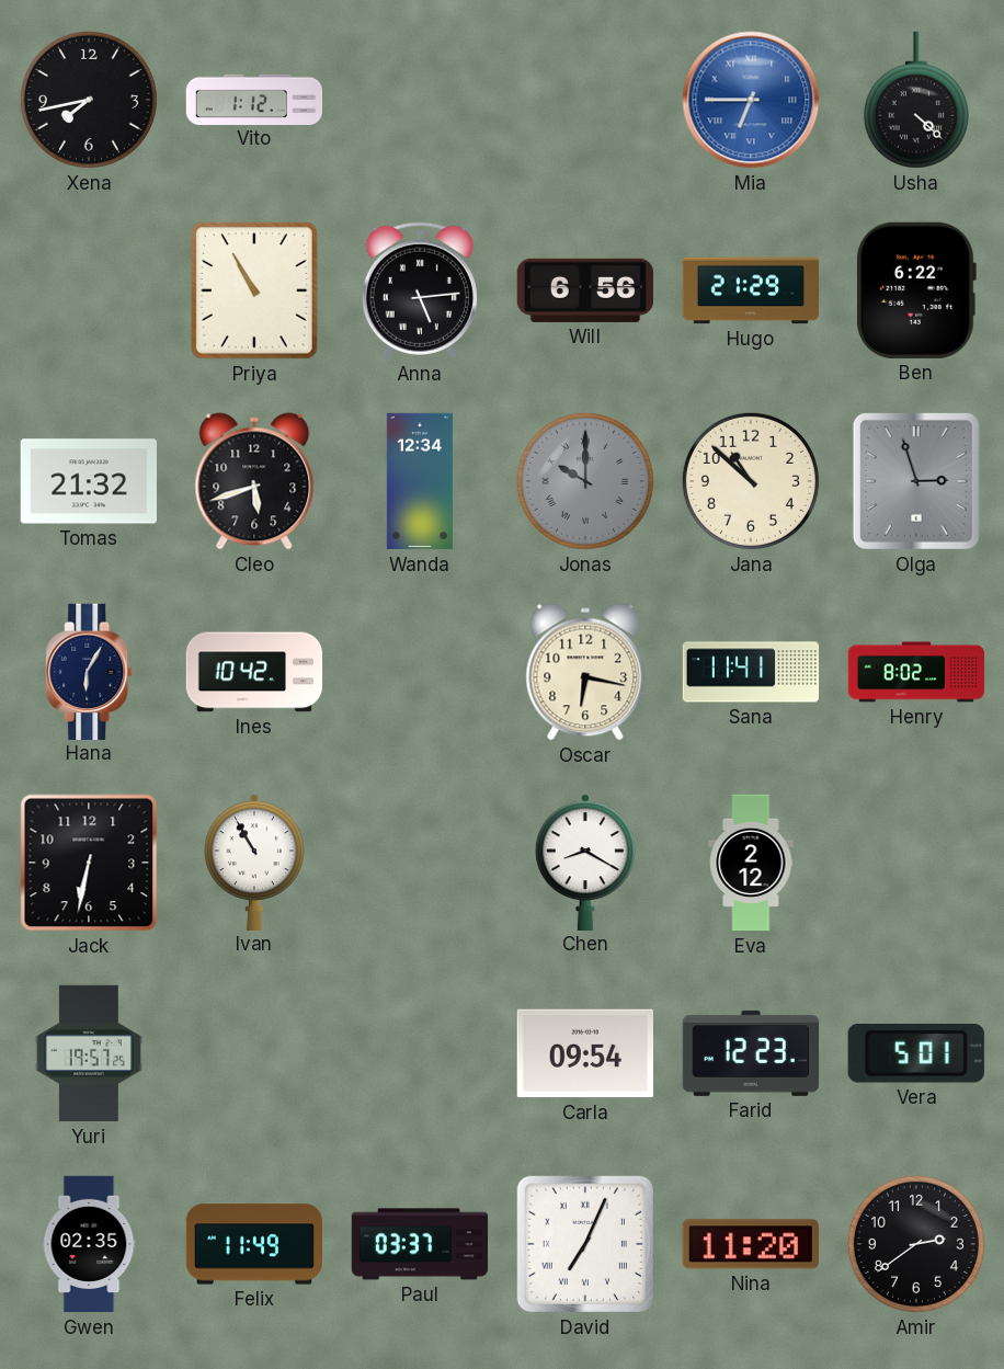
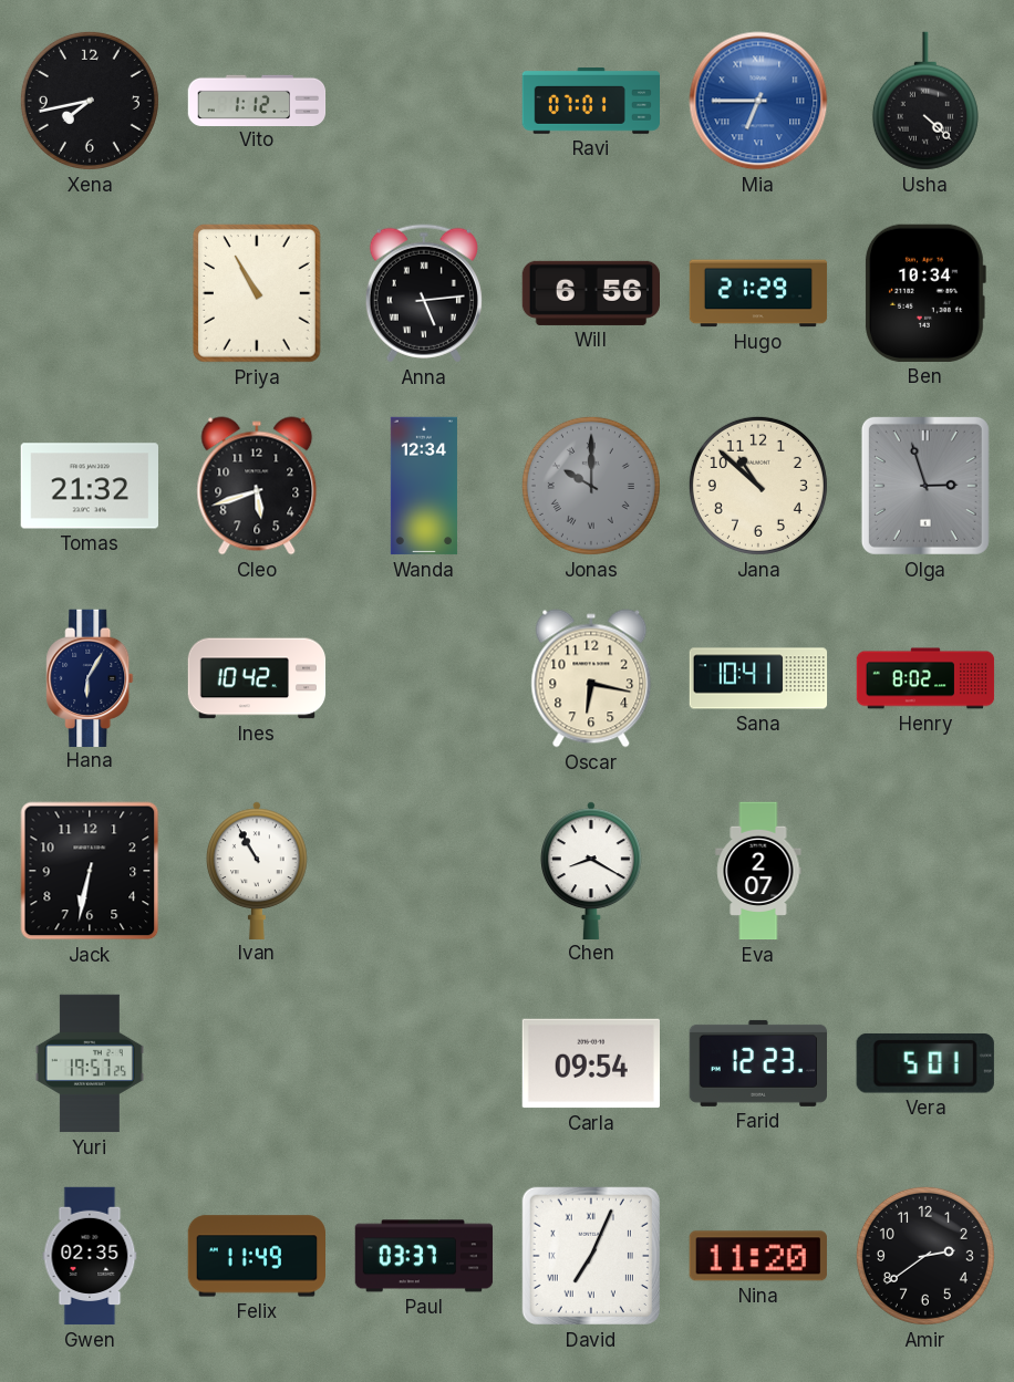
Ravi: none -> 07:01 (591, 102)
Ben: 6:22 -> 10:34 (924, 293)
Sana: 11:41 -> 10:41 (758, 678)
Eva: 2:12 -> 2:07 (758, 871)
